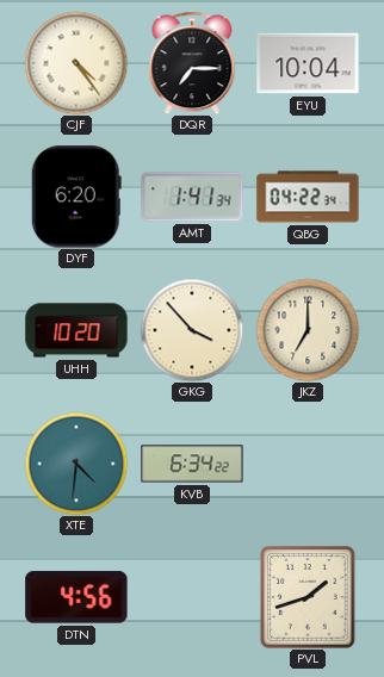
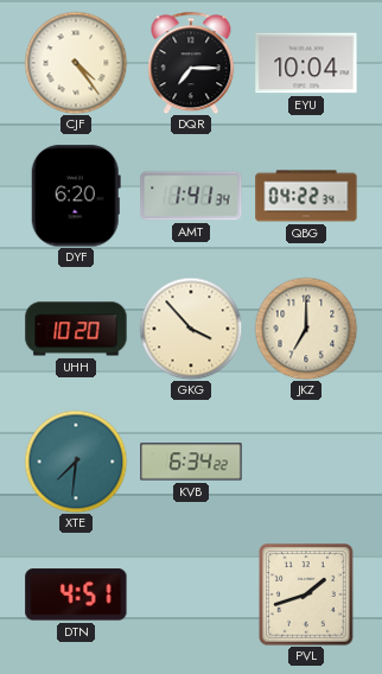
XTE: 4:31 -> 7:31 (76, 462)
DTN: 4:56 -> 4:51 (76, 594)
